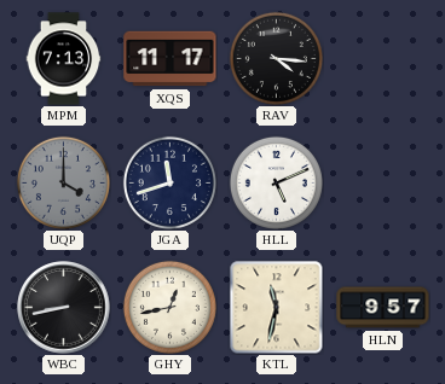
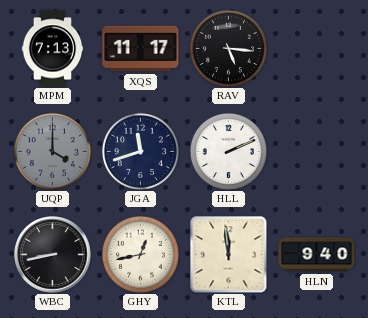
RAV: 4:16 -> 5:16 (228, 48)
HLL: 5:11 -> 2:11 (228, 151)
KTL: 11:32 -> 11:59 (228, 254)
HLN: 9:57 -> 9:40 (317, 255)
